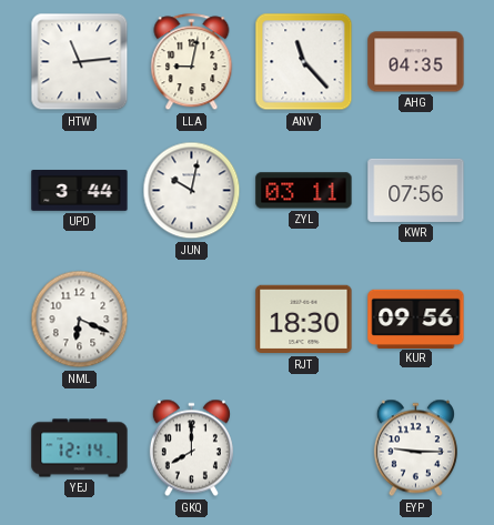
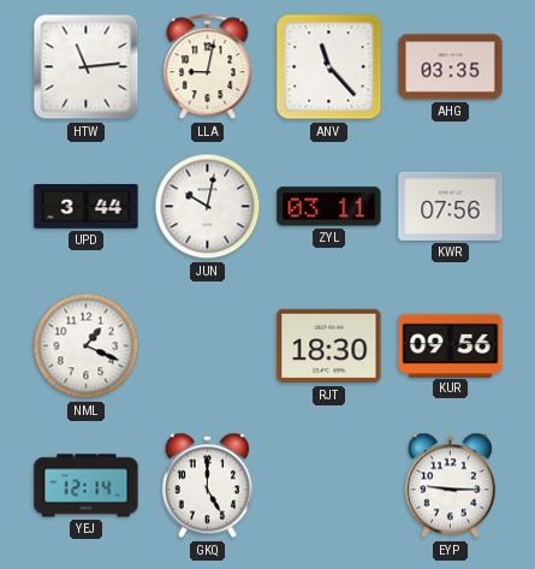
AHG: 04:35 -> 03:35 (451, 67)
NML: 6:19 -> 1:19 (87, 346)
GKQ: 8:00 -> 5:00 (207, 486)
